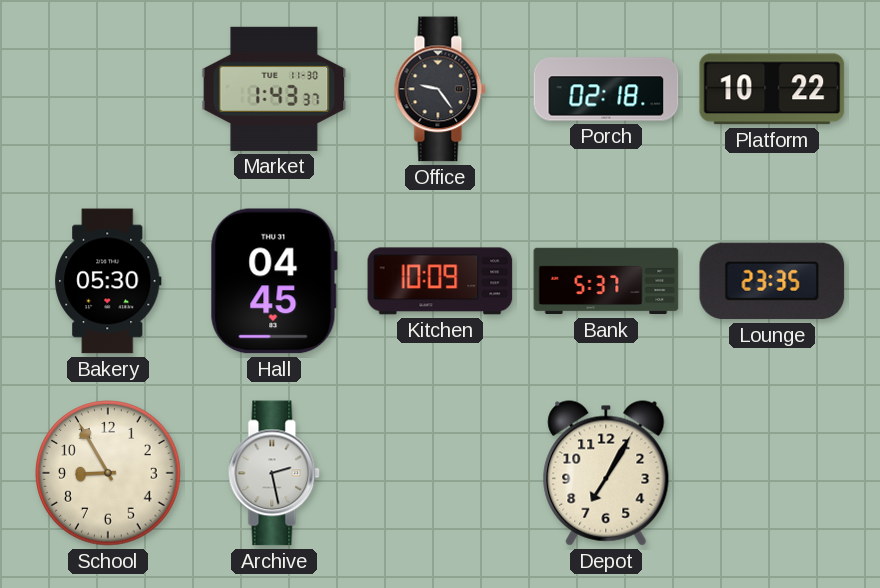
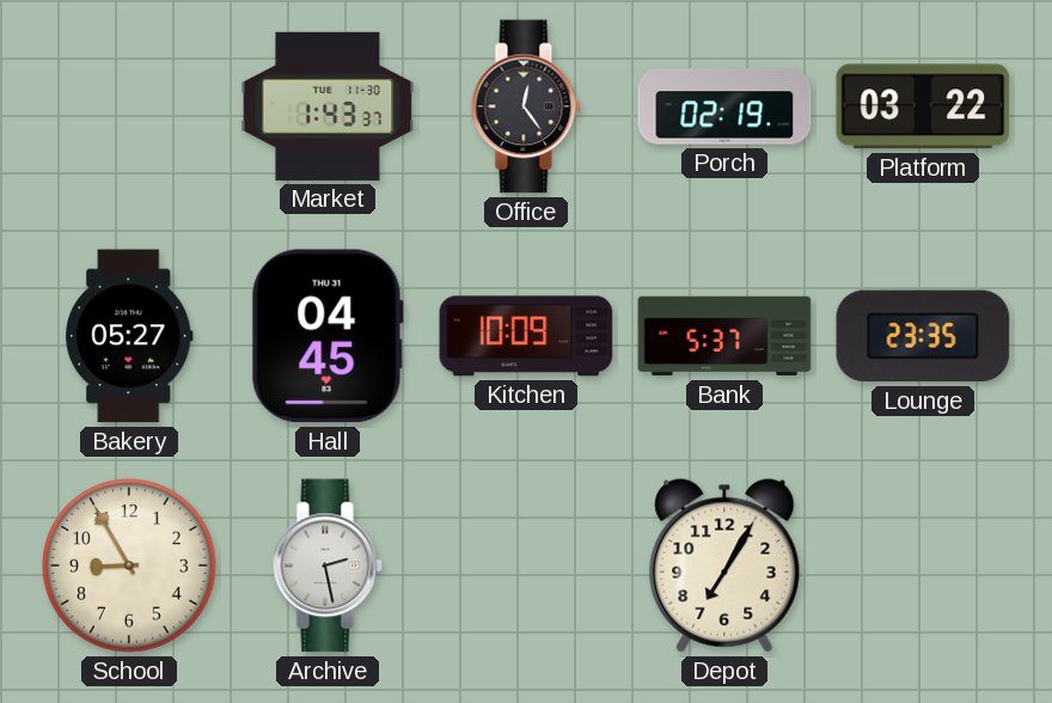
Office: 9:24 -> 12:24 (526, 106)
Porch: 02:18 -> 02:19 (724, 106)
Platform: 10:22 -> 03:22 (923, 106)
Bakery: 05:30 -> 05:27 (129, 336)
